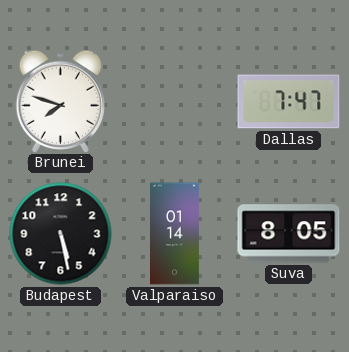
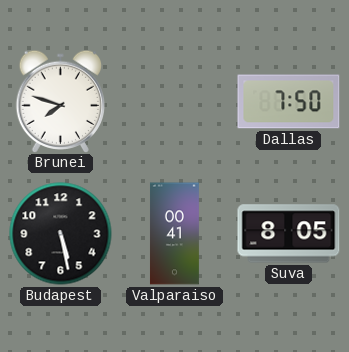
Dallas: 7:47 -> 7:50 (289, 102)
Valparaiso: 01:14 -> 00:41 (174, 234)
